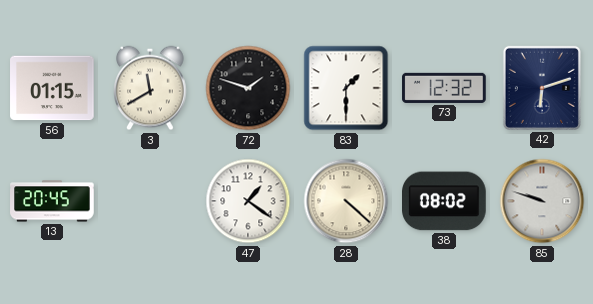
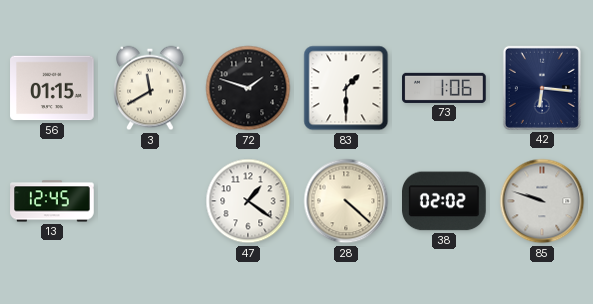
73: 12:32 -> 1:06 (444, 88)
42: 6:12 -> 6:16 (542, 88)
13: 20:45 -> 12:45 (52, 201)
38: 08:02 -> 02:02 (444, 201)
